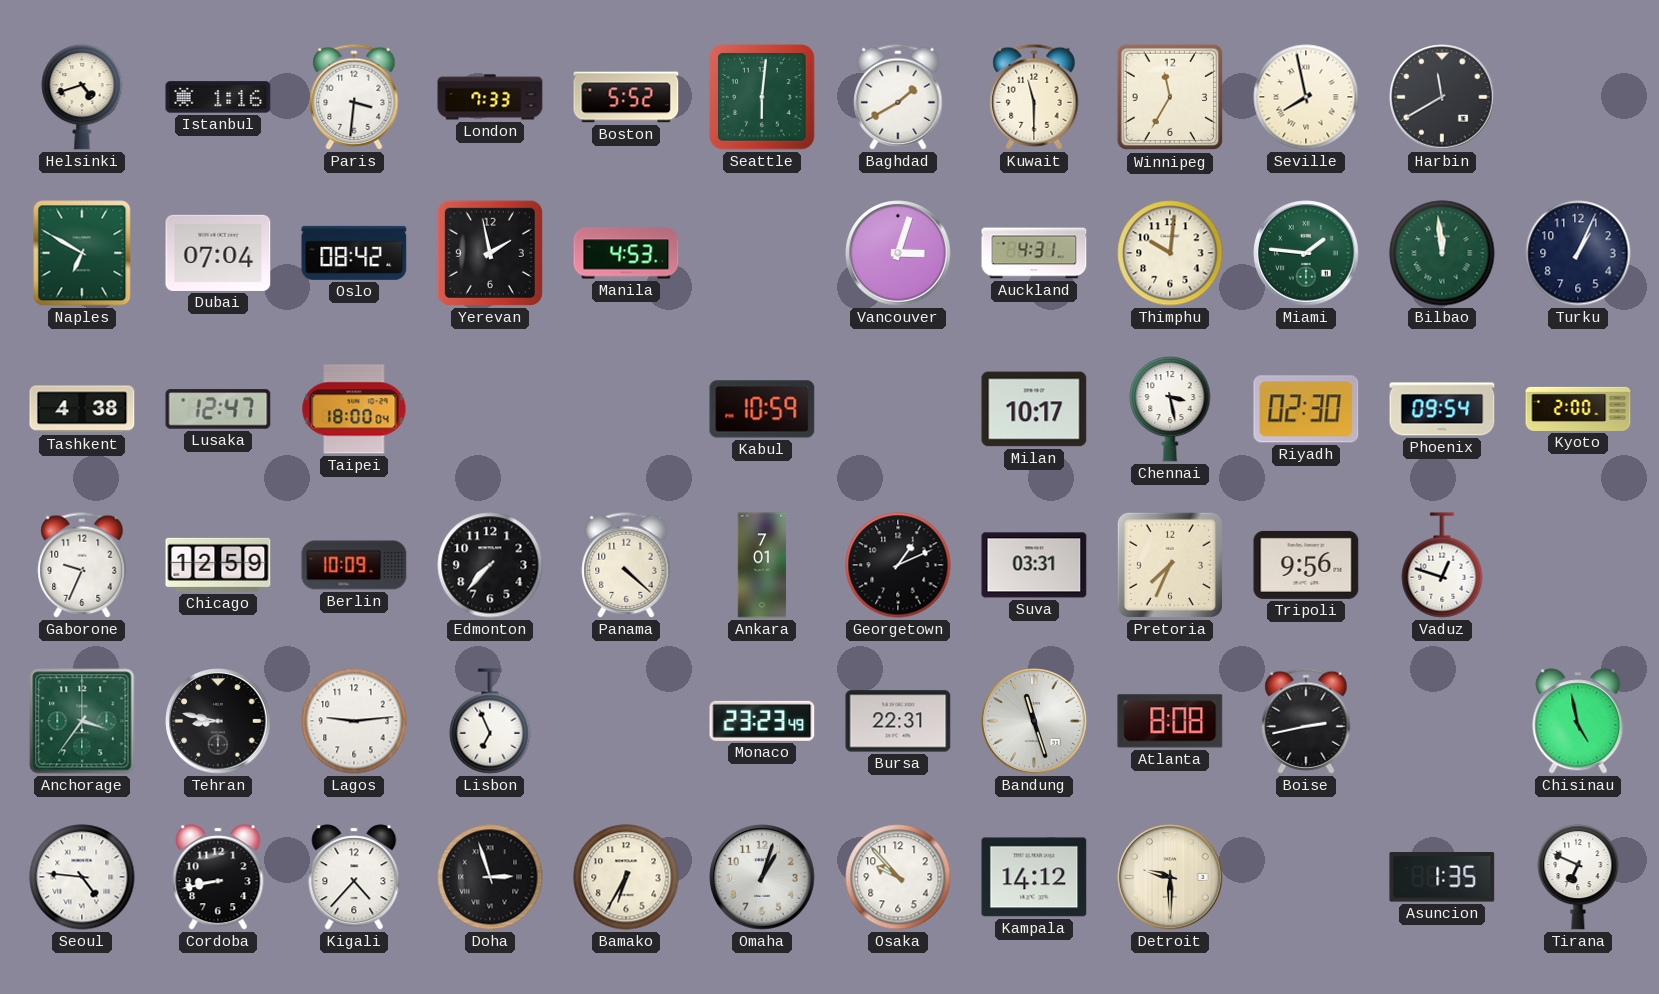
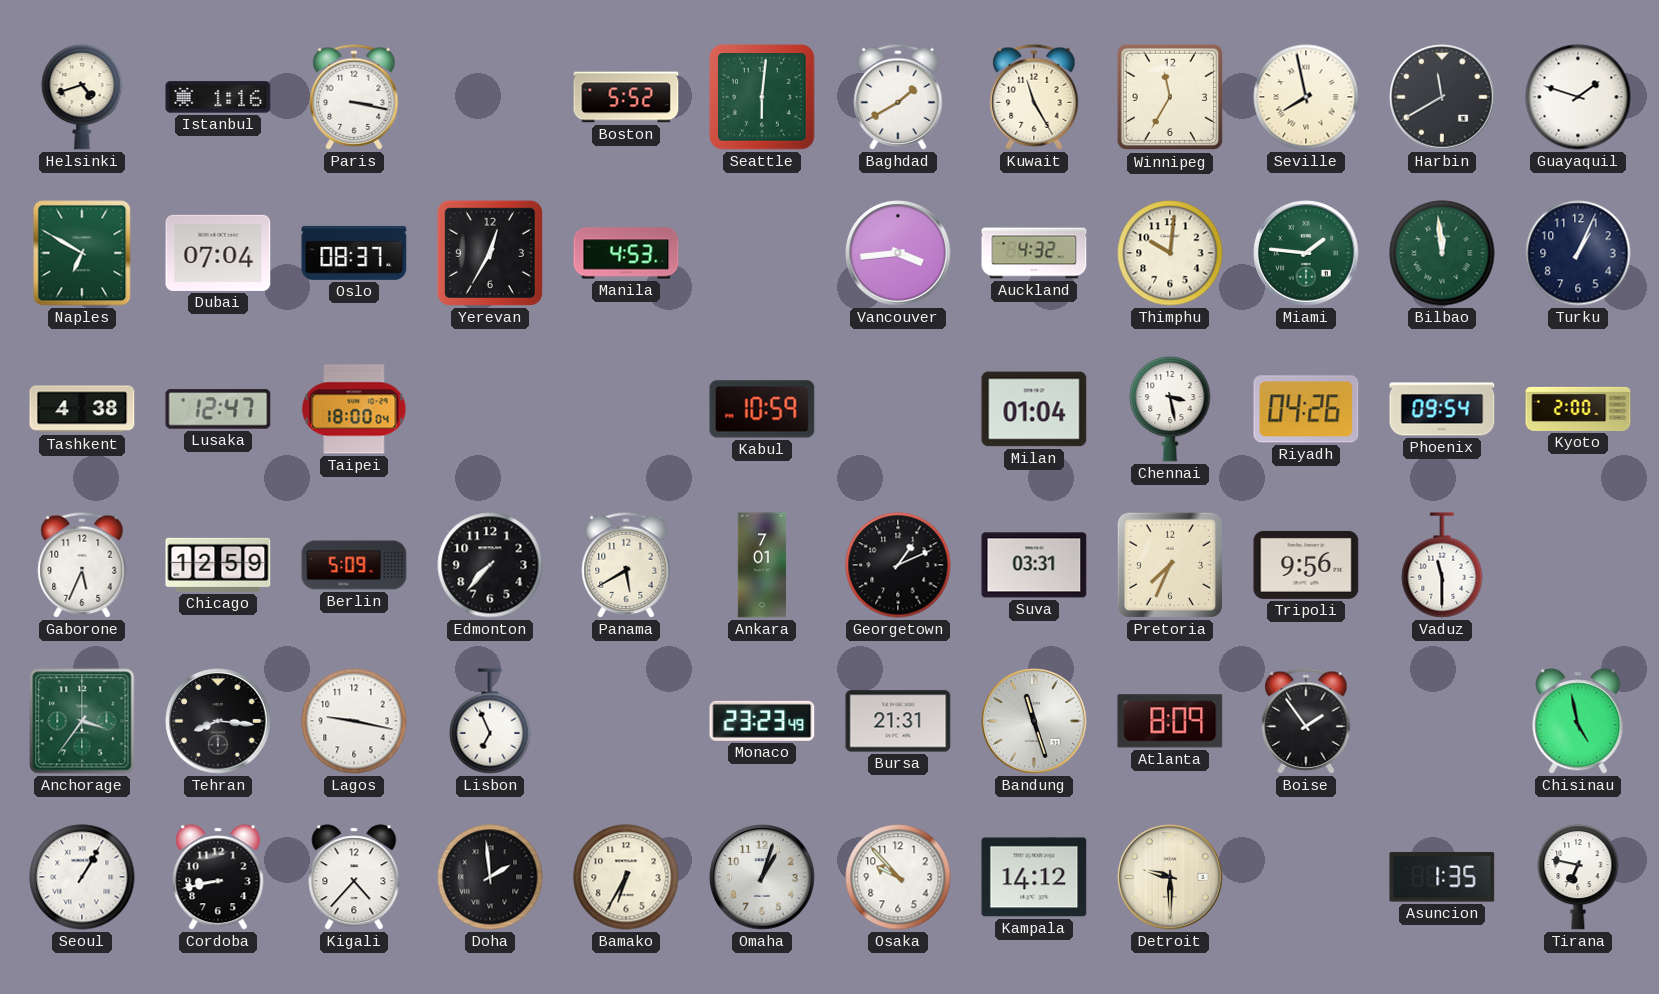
Paris: 3:31 -> 3:17 (354, 97)
London: 7:33 -> none (490, 97)
Kuwait: 11:30 -> 11:25 (1034, 97)
Guayaquil: none -> 1:48 (1578, 97)
Oslo: 08:42 -> 08:37 (354, 253)
Yerevan: 1:58 -> 12:35 (490, 253)
Vancouver: 3:03 -> 3:44 (898, 253)
Auckland: 4:31 -> 4:32 (1034, 253)
Milan: 10:17 -> 01:04 (1034, 409)
Riyadh: 02:30 -> 04:26 (1306, 409)
Gaborone: 9:34 -> 5:34 (82, 565)
Berlin: 10:09 -> 5:09 (354, 565)
Panama: 4:22 -> 5:40 (626, 565)
Vaduz: 12:48 -> 11:30 (1442, 565)
Tehran: 8:47 -> 8:16 (218, 721)
Lagos: 9:14 -> 9:17 (354, 721)
Bursa: 22:31 -> 21:31 (898, 721)
Atlanta: 8:08 -> 8:09 (1170, 721)
Boise: 2:43 -> 1:54 (1306, 721)
Seoul: 4:46 -> 1:05 (82, 877)
Doha: 2:57 -> 1:59 (490, 877)
Tirana: 6:49 -> 6:47 (1578, 878)
